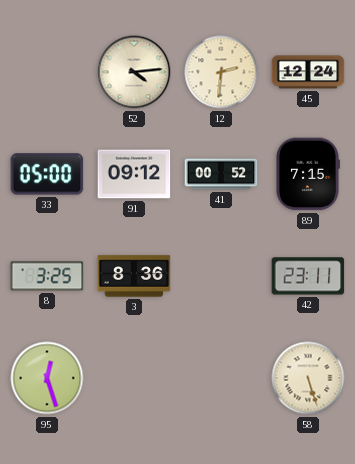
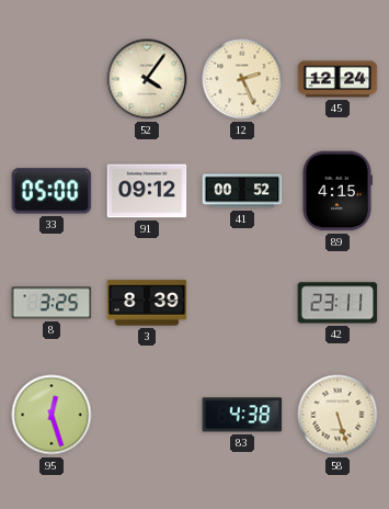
52: 4:14 -> 4:06 (147, 79)
12: 2:31 -> 2:26 (242, 79)
89: 7:15 -> 4:15 (336, 191)
3: 8:36 -> 8:39 (147, 303)
83: none -> 4:38 (242, 415)
